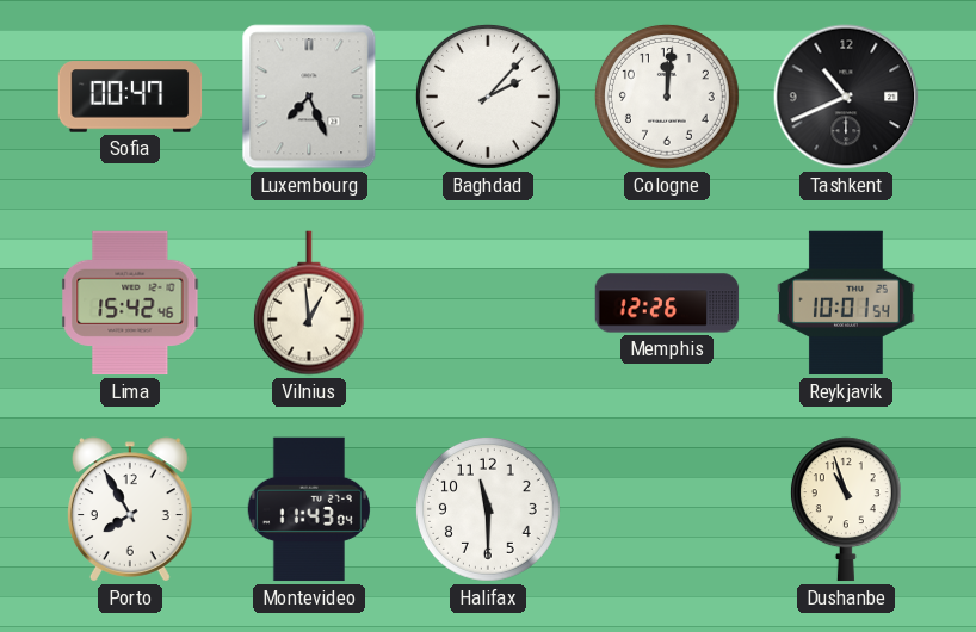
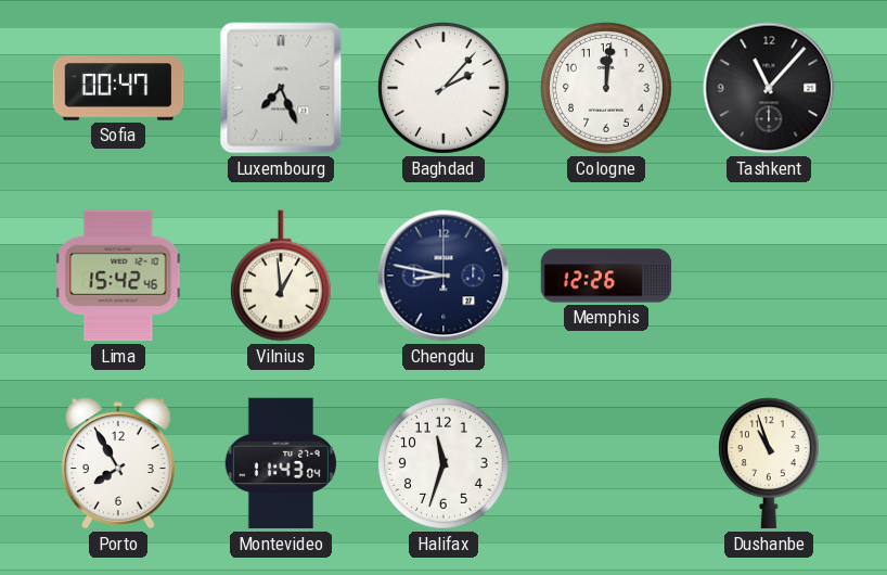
Tashkent: 10:41 -> 11:07 (769, 88)
Chengdu: none -> 8:47 (443, 276)
Reykjavik: 10:01 -> none (847, 303)
Halifax: 11:30 -> 11:33 (443, 463)
